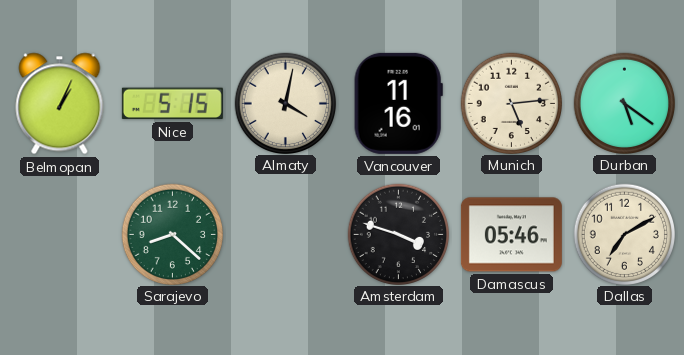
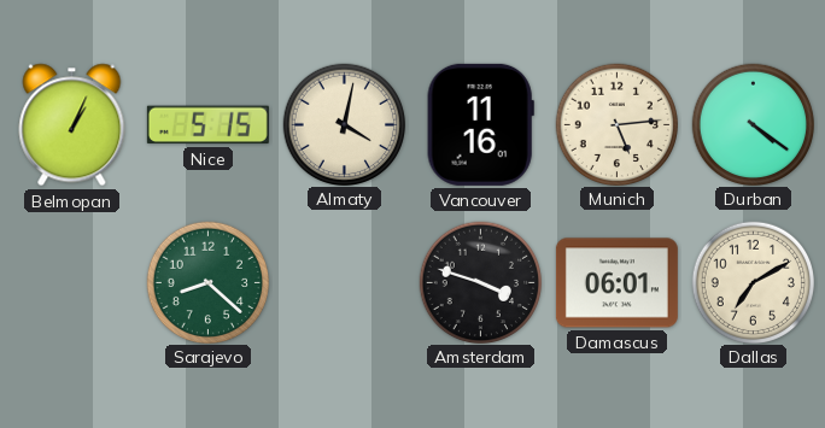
Durban: 5:21 -> 4:21 (753, 124)
Damascus: 05:46 -> 06:01 (616, 283)
